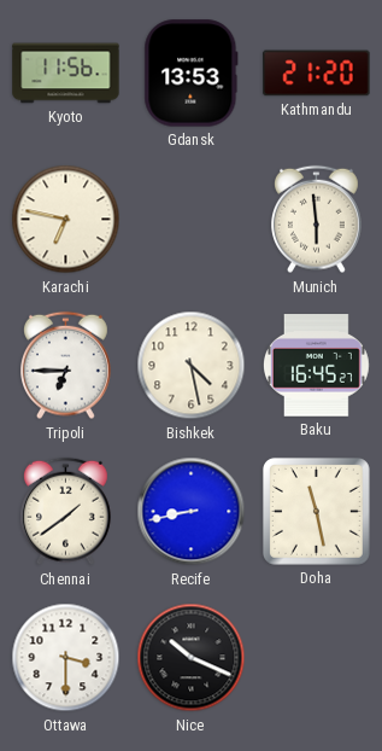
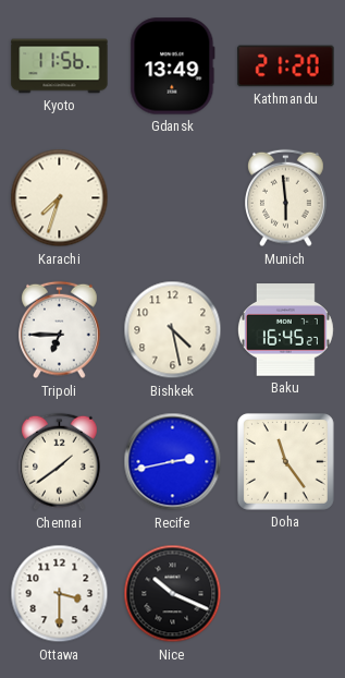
Gdansk: 13:53 -> 13:49 (173, 66)
Karachi: 6:47 -> 7:33 (60, 198)
Recife: 8:43 -> 2:43 (173, 462)
Doha: 11:28 -> 11:24 (285, 461)
